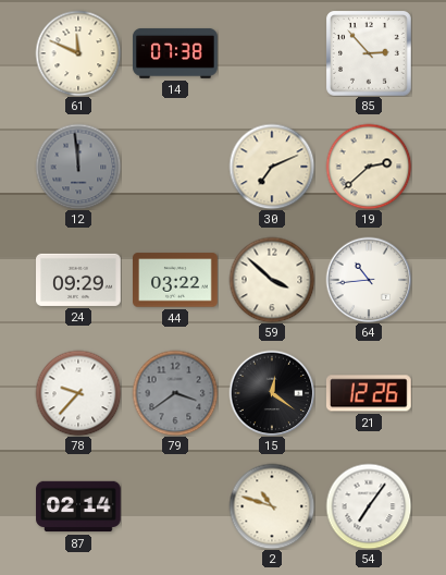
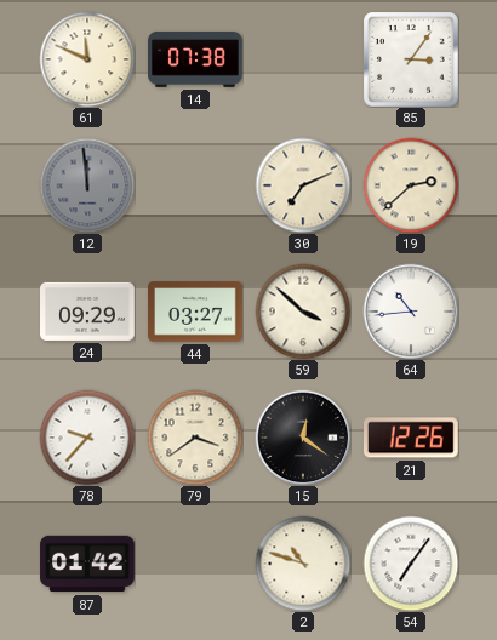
85: 2:53 -> 3:06 (412, 61)
44: 03:22 -> 03:27 (196, 312)
79 dial: grey -> cream (195, 438)
87: 02:14 -> 01:42 (87, 564)
